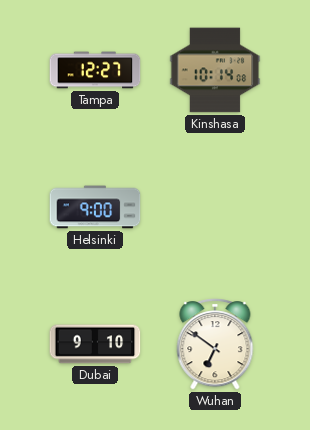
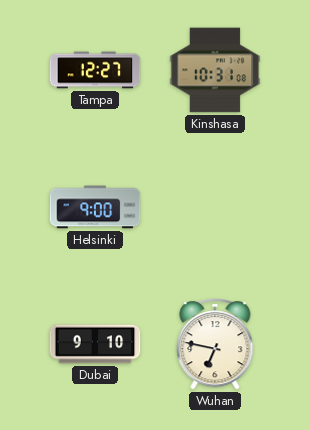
Kinshasa: 10:14 -> 10:31 (215, 70)
Wuhan: 6:51 -> 6:47 (215, 344)
